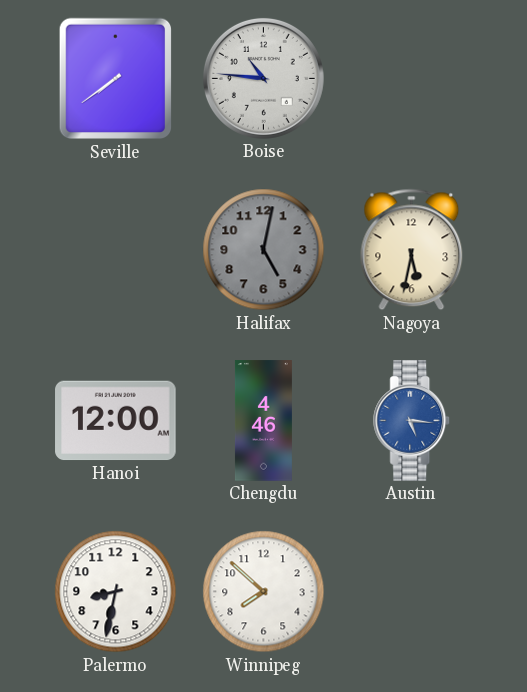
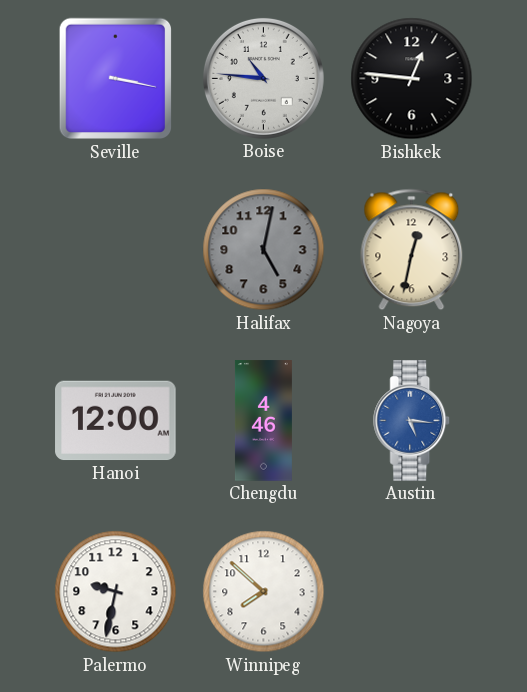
Seville: 7:39 -> 3:17 (115, 79)
Bishkek: none -> 12:46 (412, 79)
Nagoya: 5:32 -> 12:32 (412, 250)
Palermo: 8:32 -> 9:32 (116, 592)
